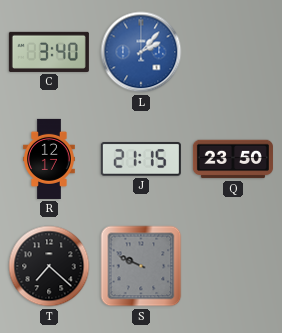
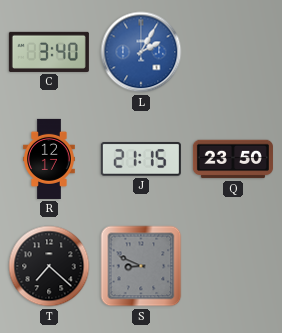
L: 2:07 -> 2:05 (141, 52)
S: 9:49 -> 8:49 (141, 266)
